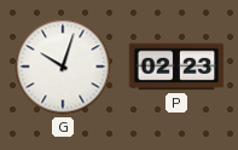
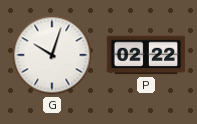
P: 02:23 -> 02:22 (146, 55)
